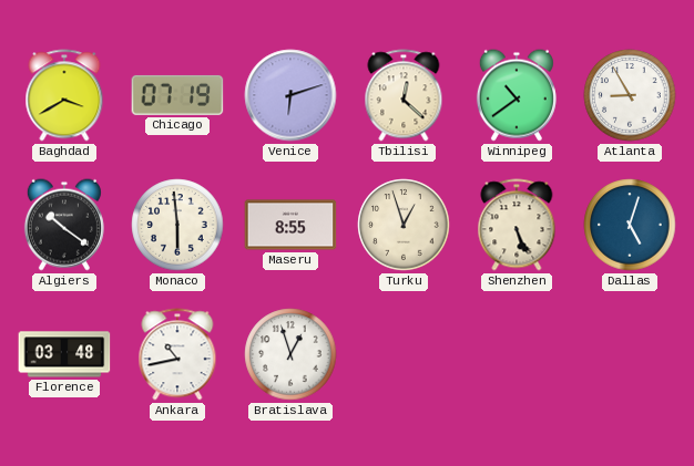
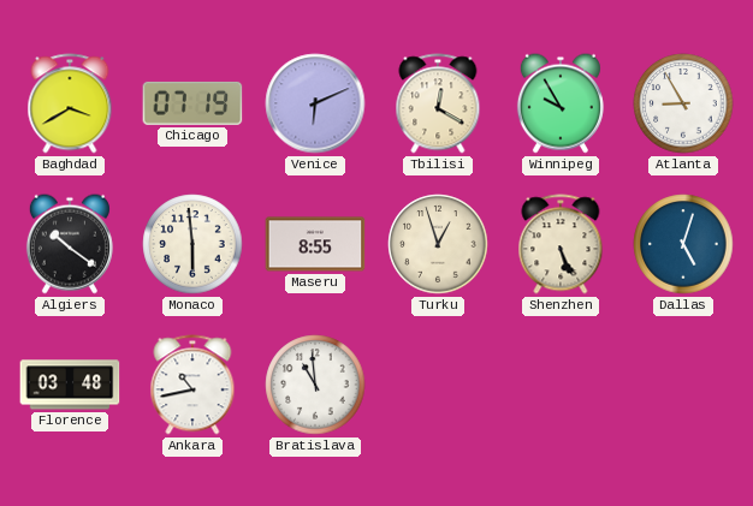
Venice: 6:12 -> 6:11 (315, 103)
Tbilisi: 12:22 -> 12:20 (438, 103)
Winnipeg: 10:39 -> 9:55 (561, 103)
Bratislava: 12:57 -> 10:59 (315, 385)
